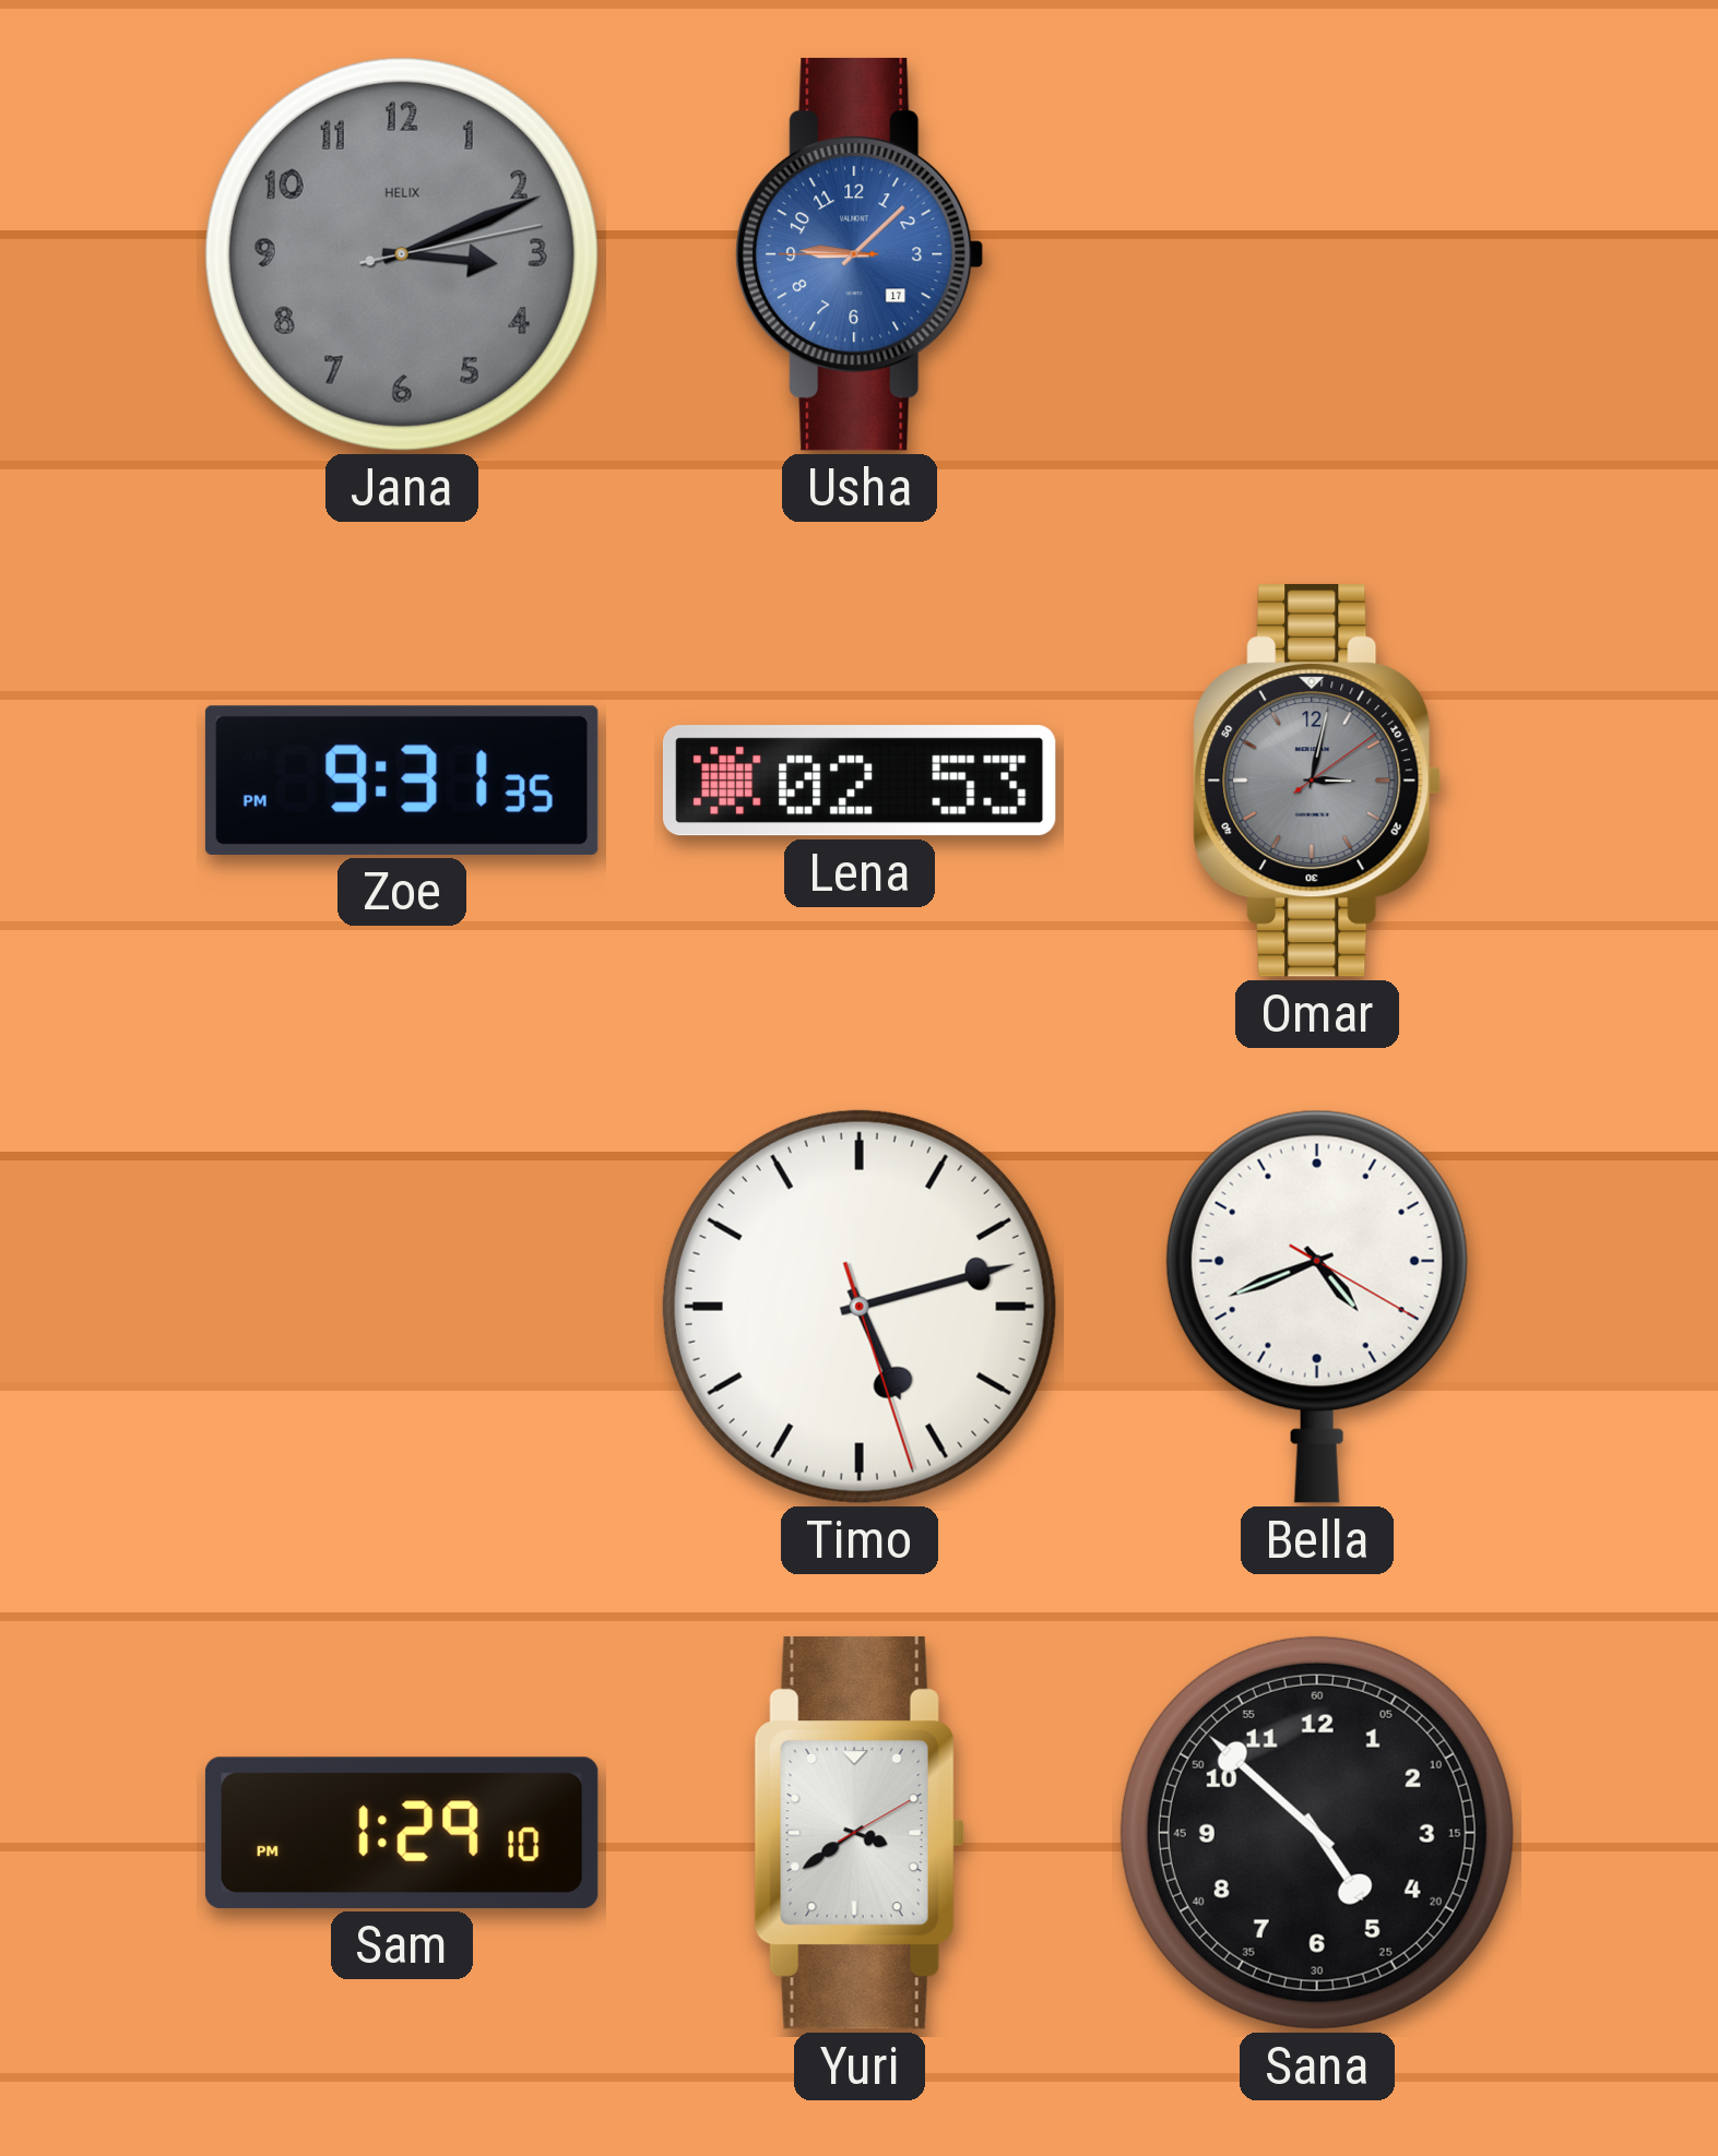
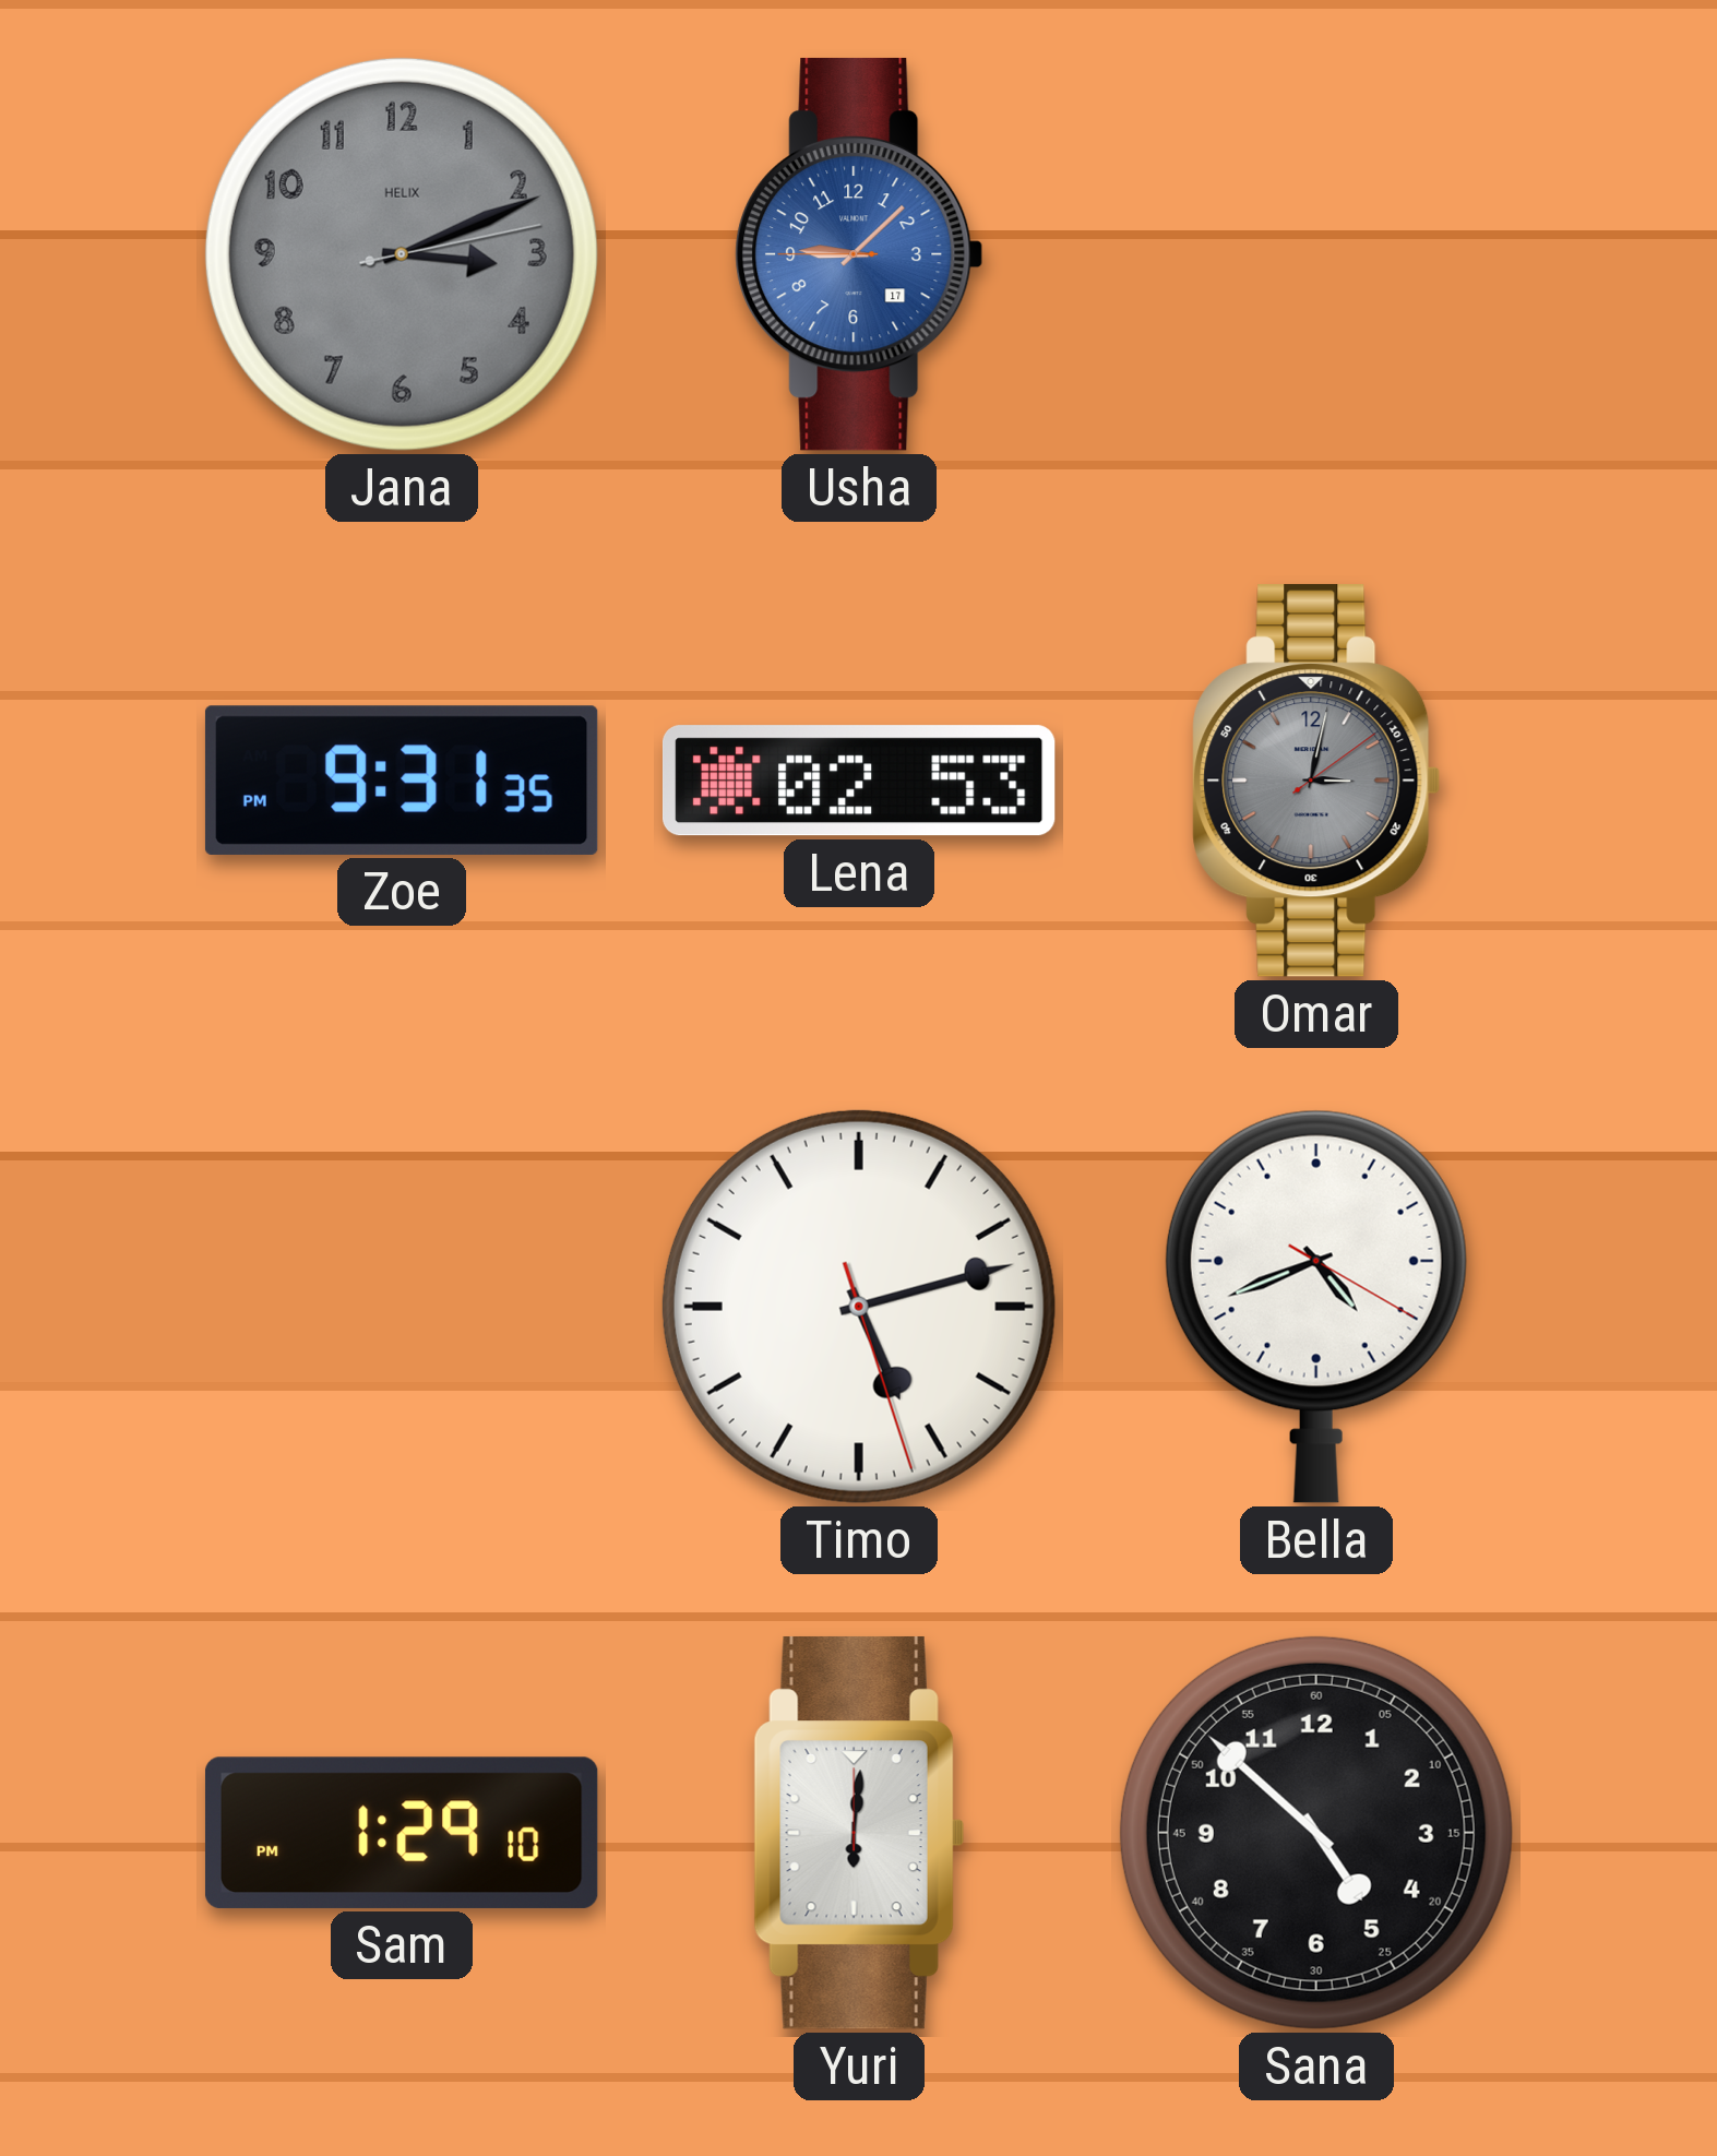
Yuri: 3:39 -> 6:01 (859, 1833)
